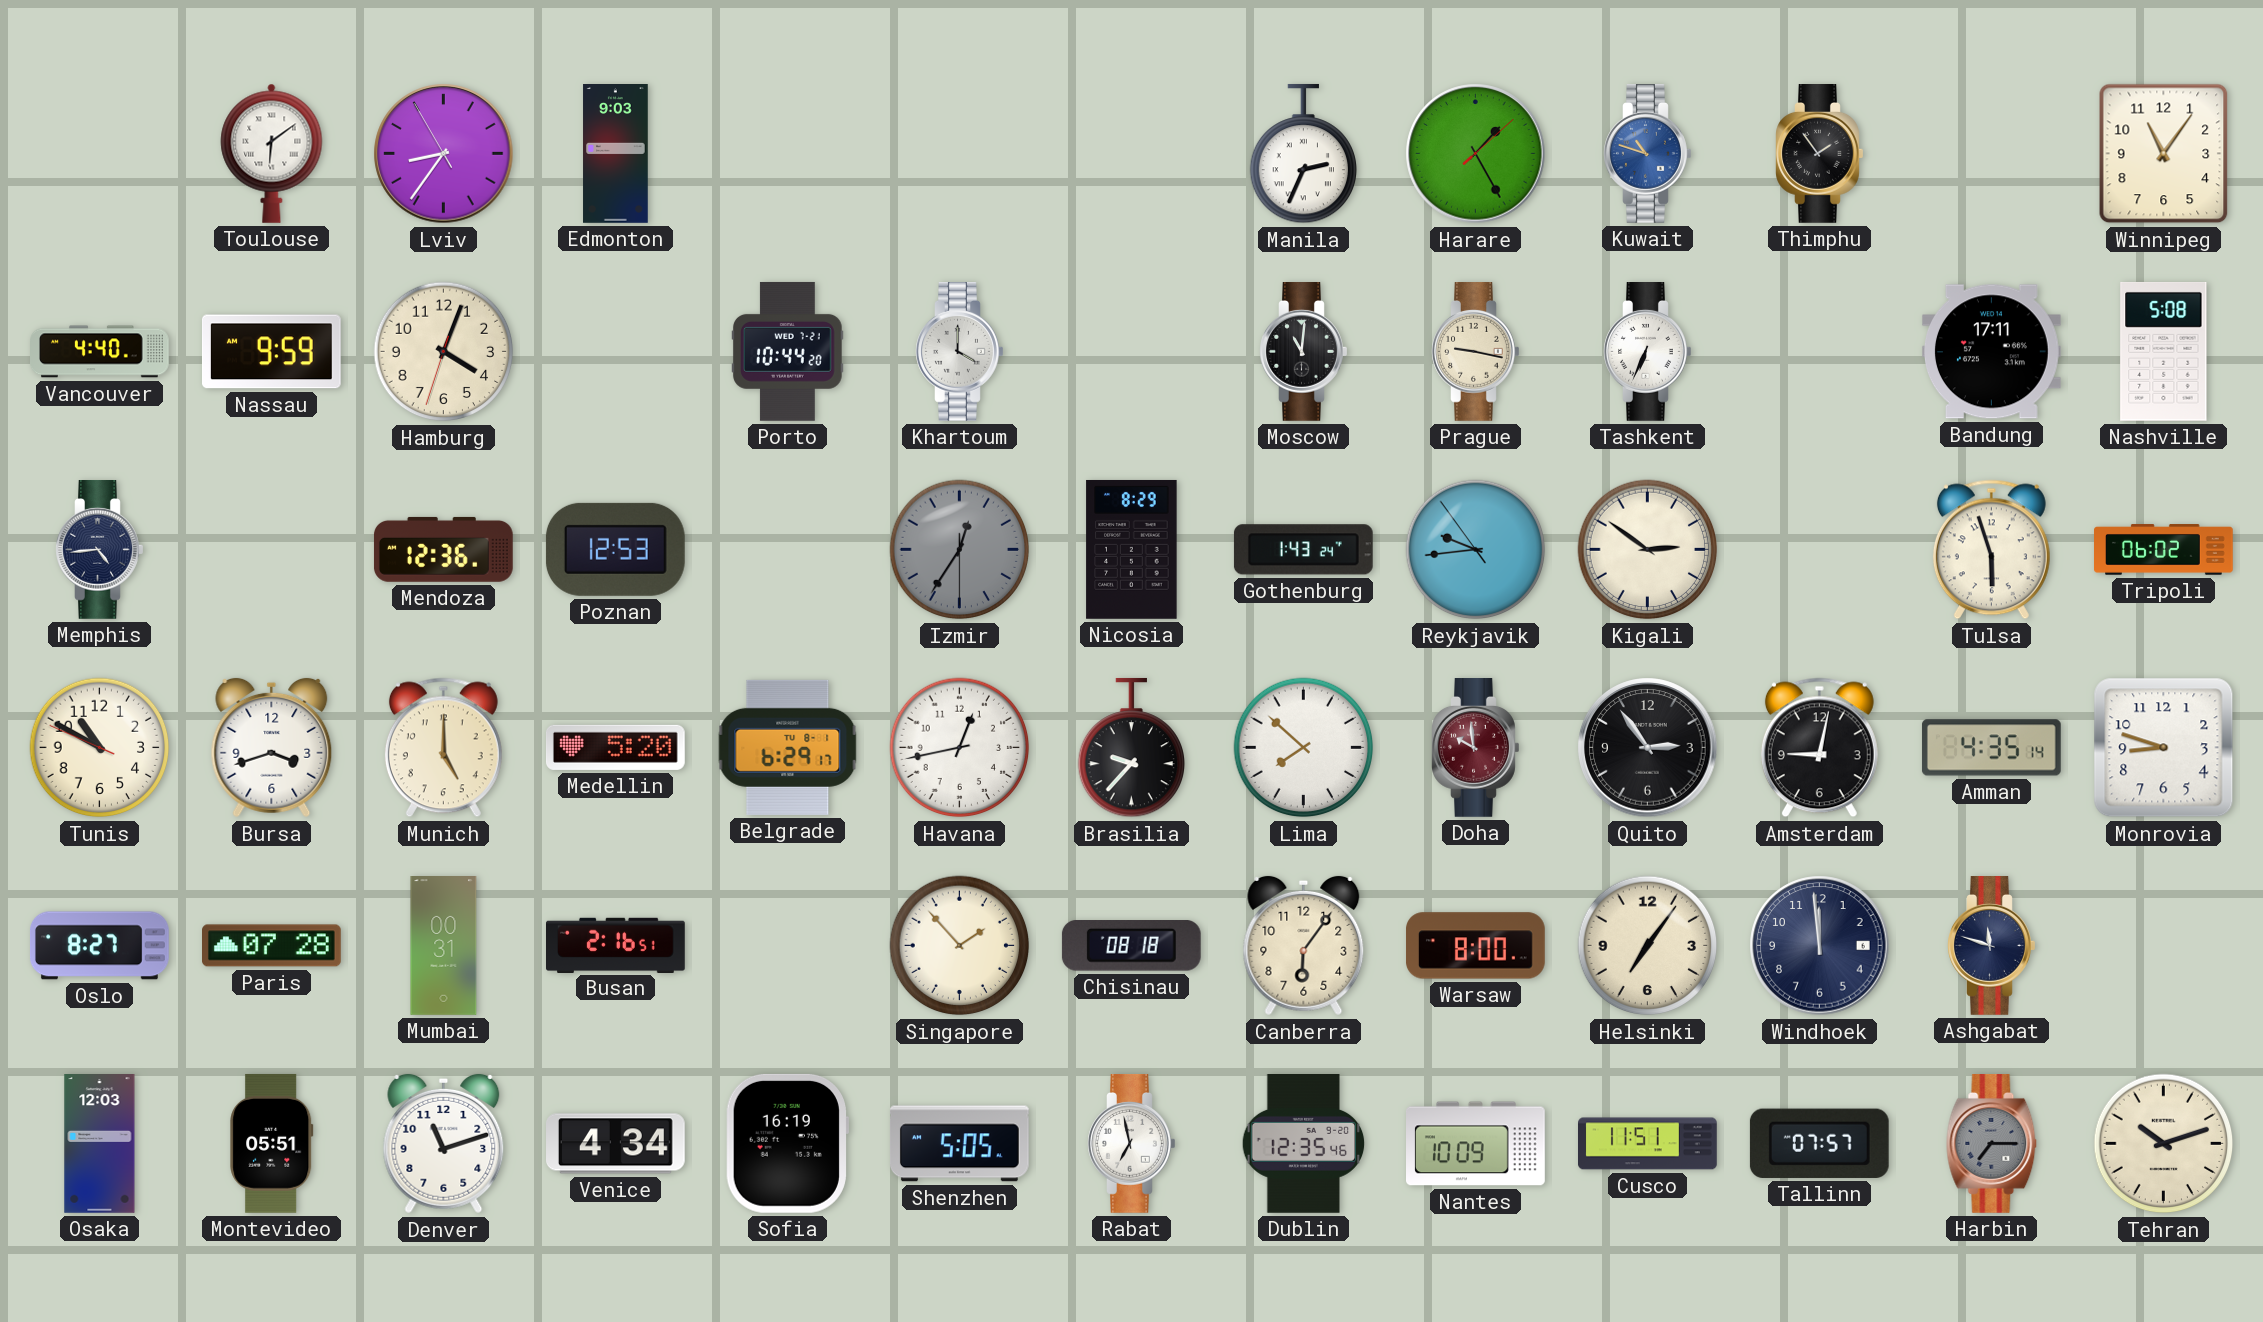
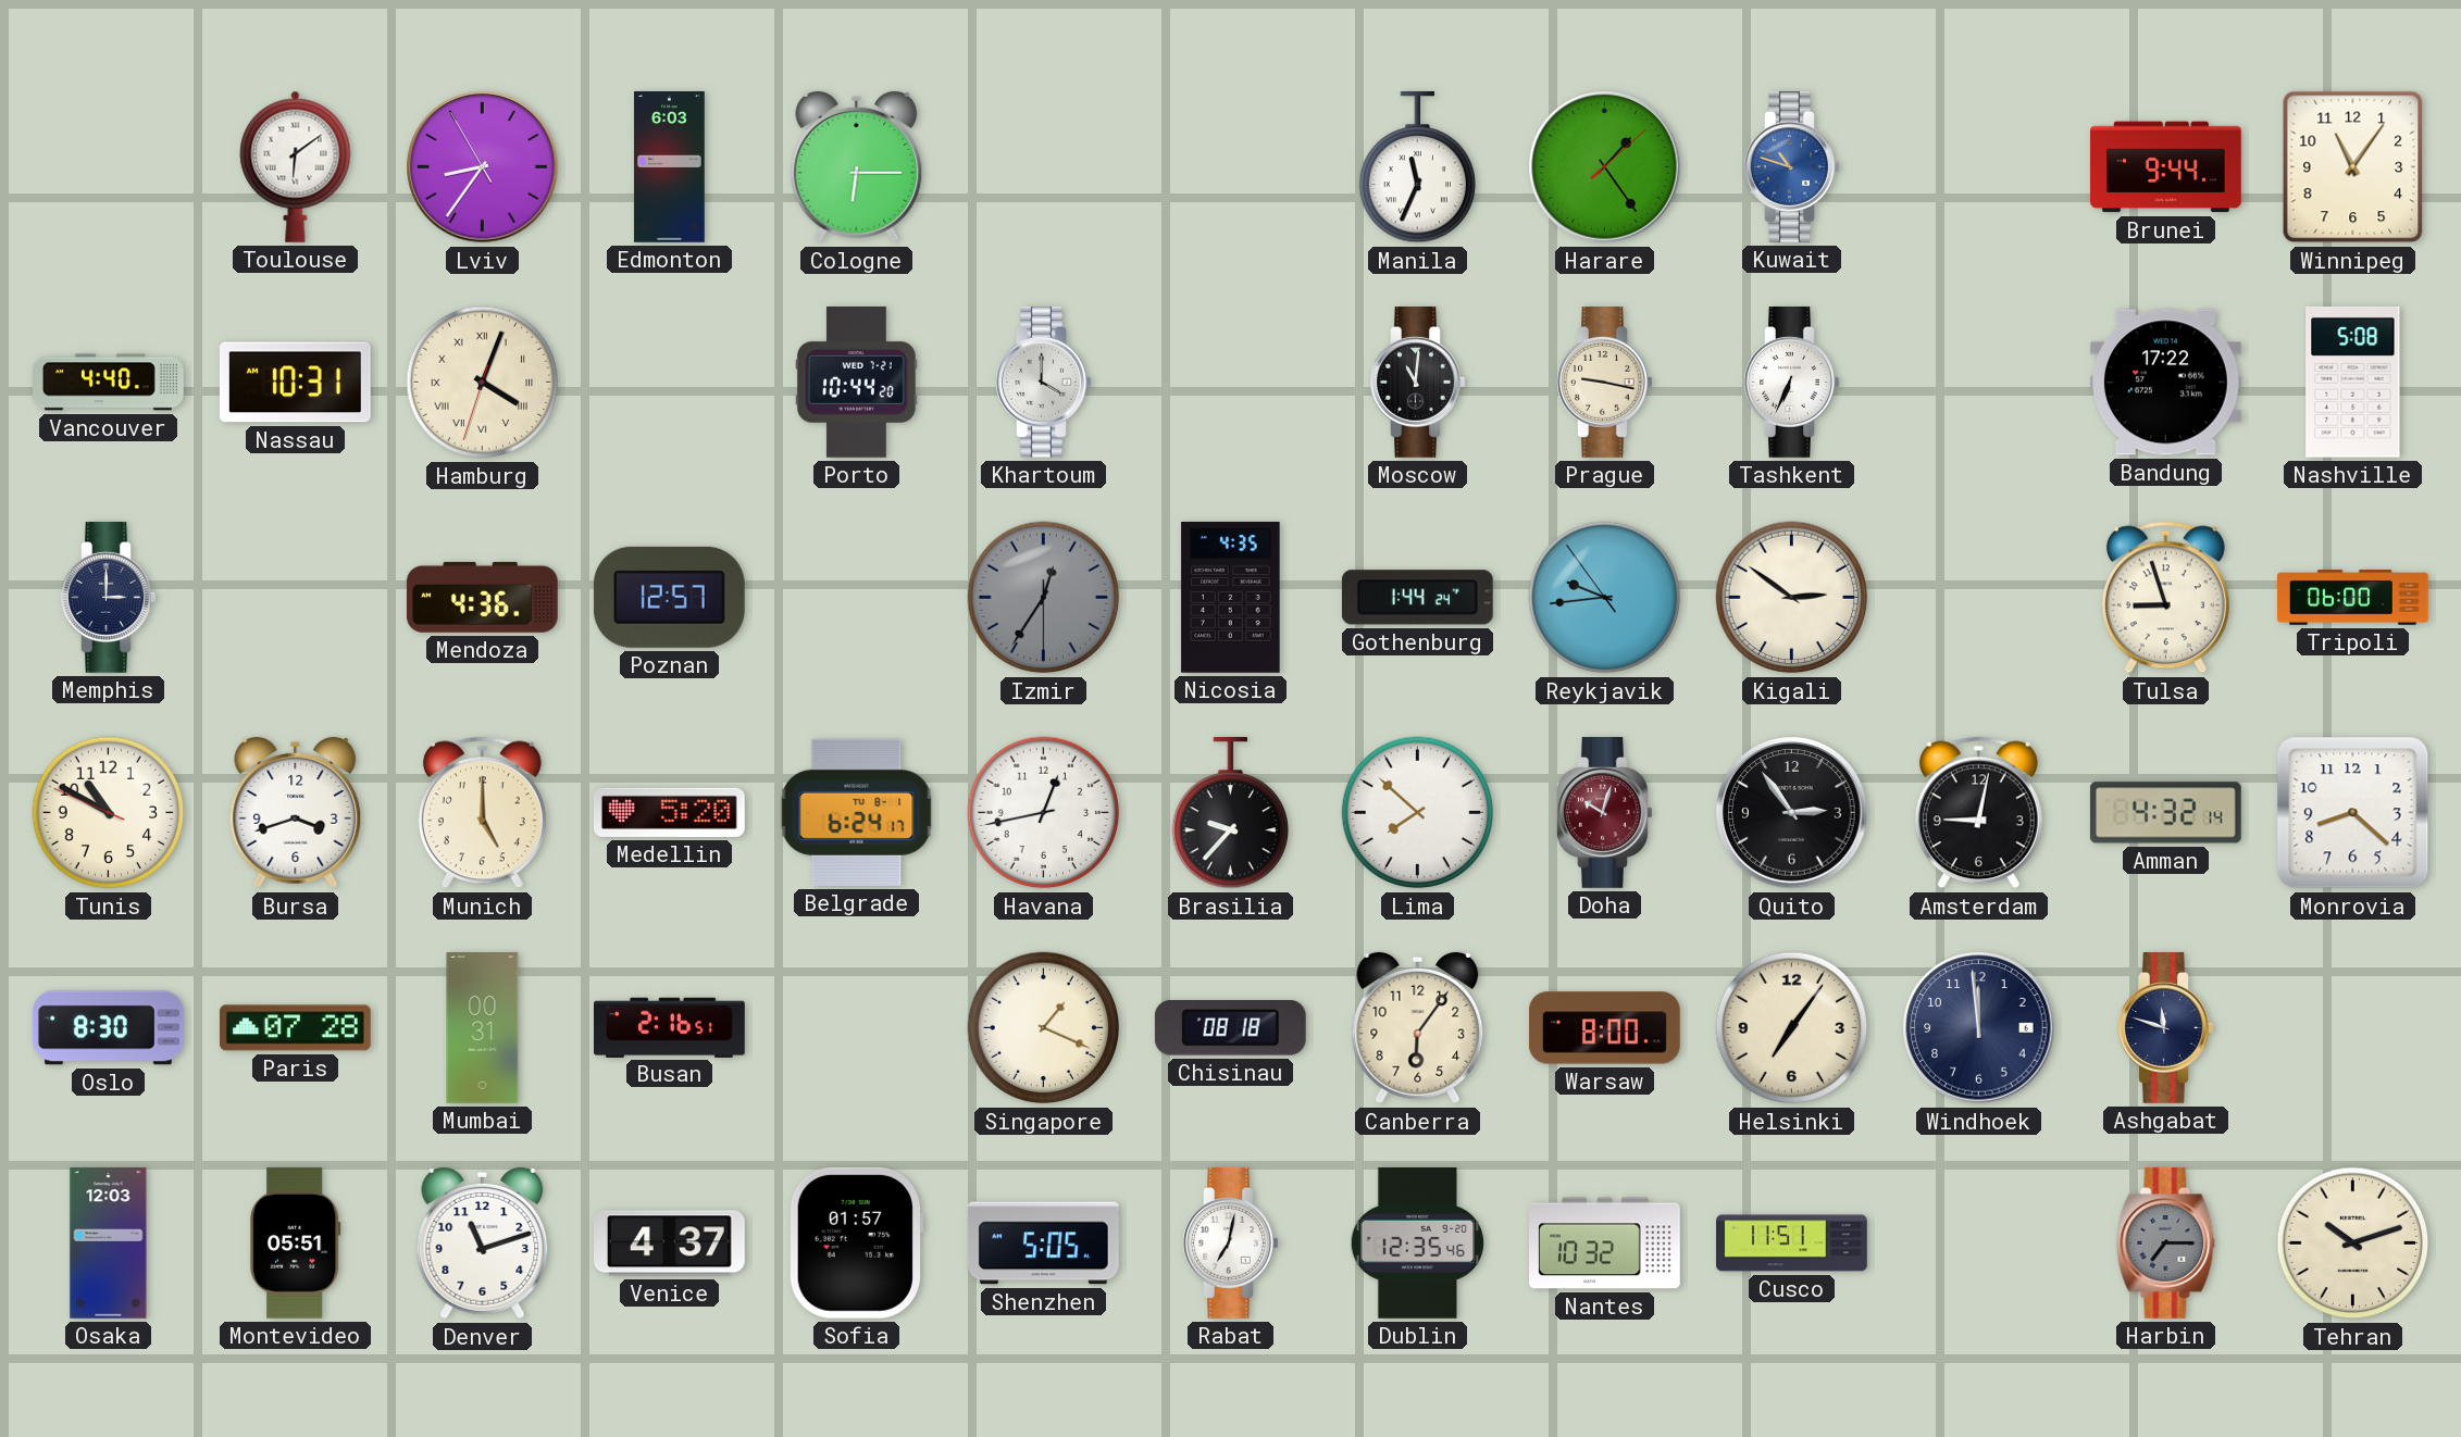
Edmonton: 9:03 -> 6:03 (670, 167)
Cologne: none -> 6:15 (857, 167)
Manila: 2:34 -> 11:34 (1417, 167)
Harare: 1:25 -> 1:24 (1605, 167)
Thimphu: 1:54 -> none (1820, 154)
Brunei: none -> 9:44 (2166, 167)
Nassau: 9:59 -> 10:31 (295, 383)
Hamburg numerals: Arabic -> Roman (483, 383)
Bandung: 17:11 -> 17:22 (2165, 383)
Memphis: 4:44 -> 3:00 (109, 598)
Mendoza: 12:36 -> 4:36 (482, 597)
Poznan: 12:53 -> 12:57 (669, 597)
Nicosia: 8:29 -> 4:35 (1231, 597)
Gothenburg: 1:43 -> 1:44 (1417, 598)
Tulsa: 5:57 -> 8:57 (2165, 598)
Tripoli: 06:02 -> 06:00 (2353, 598)
Belgrade: 6:29 -> 6:24 (857, 812)
Doha: 9:59 -> 10:03 (1605, 813)
Amman: 4:35 -> 4:32 (2165, 813)
Monrovia: 8:48 -> 8:22 (2353, 813)
Oslo: 8:27 -> 8:30 (108, 1028)
Singapore: 1:53 -> 1:19 (1044, 1028)
Venice: 4:34 -> 4:37 (670, 1244)
Sofia: 16:19 -> 01:57 (856, 1242)
Rabat: 6:58 -> 7:02 (1231, 1244)
Nantes: 10:09 -> 10:32 (1605, 1244)
Tallinn: 07:57 -> none (1819, 1143)
